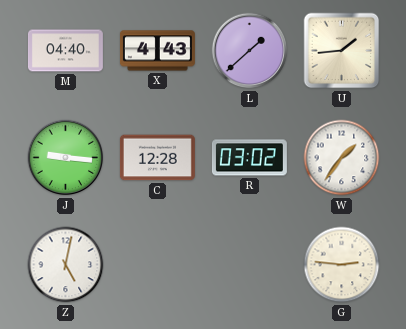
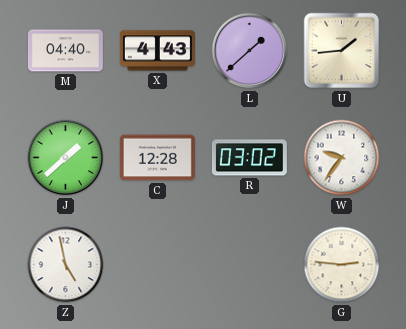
J: 9:16 -> 1:38 (66, 158)
W: 1:36 -> 9:36 (342, 158)
Z: 5:02 -> 4:58 (66, 265)
